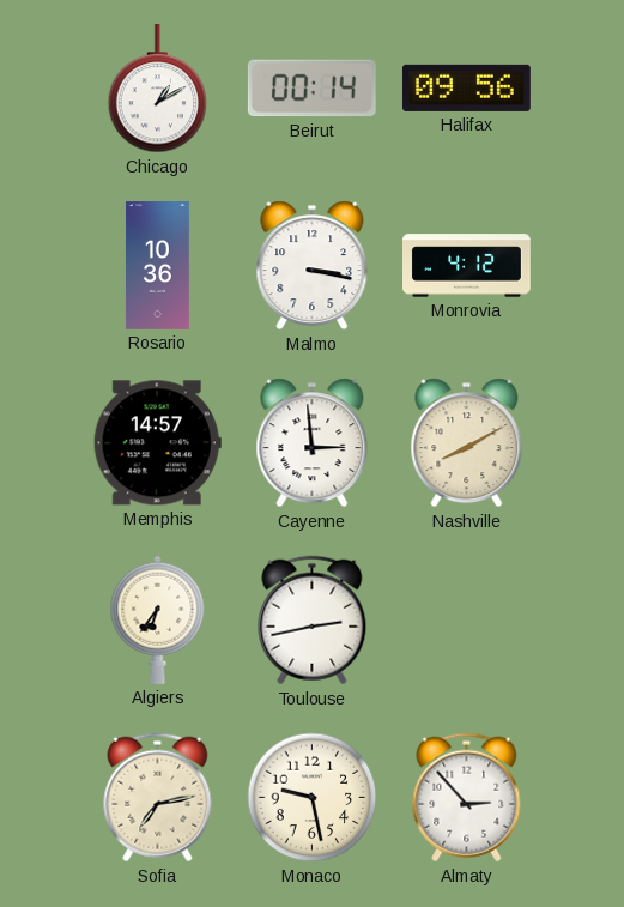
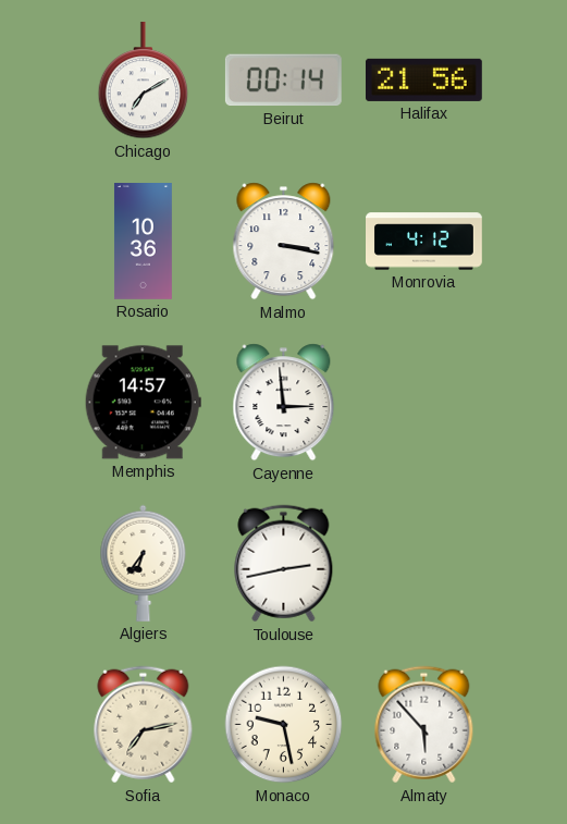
Chicago: 1:10 -> 7:10 (144, 81)
Halifax: 09:56 -> 21:56 (423, 79)
Nashville: 8:10 -> none (467, 443)
Almaty: 2:53 -> 5:53 (424, 725)
